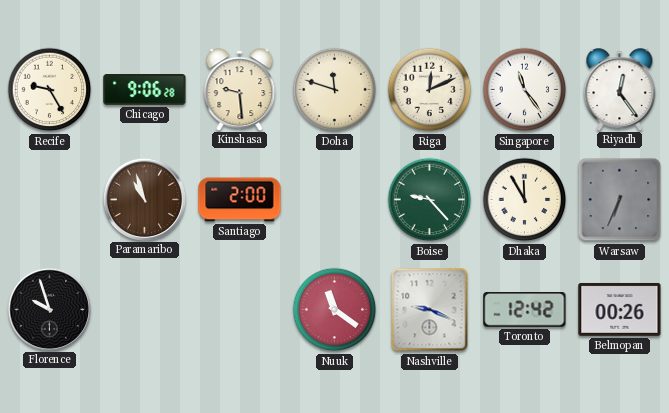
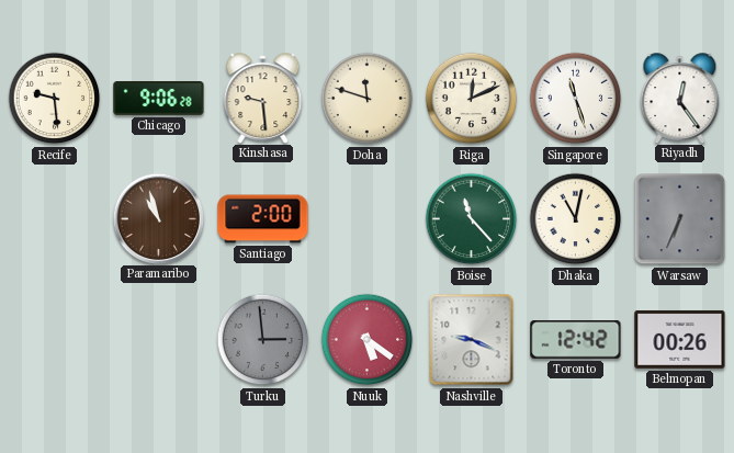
Recife: 9:25 -> 9:29 (55, 99)
Singapore: 11:24 -> 11:27 (576, 99)
Boise: 9:23 -> 11:23 (472, 219)
Dhaka: 11:55 -> 11:02 (576, 219)
Florence: 9:57 -> none (49, 309)
Turku: none -> 2:59 (263, 340)
Nuuk: 11:21 -> 5:21 (368, 340)
